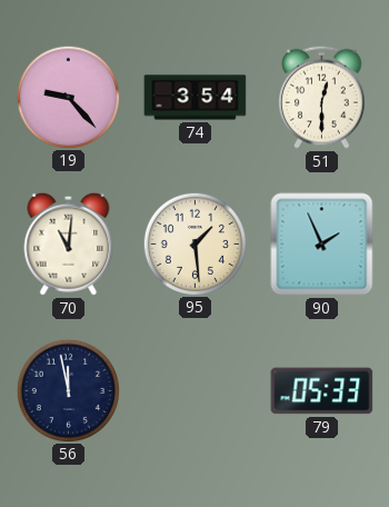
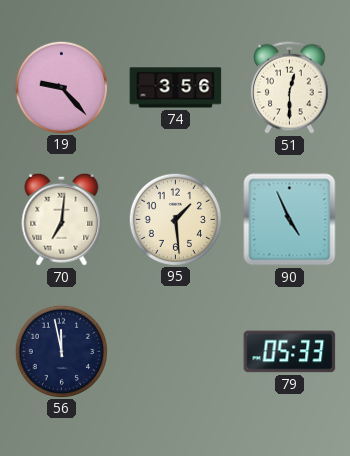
74: 3:54 -> 3:56 (176, 88)
70: 11:01 -> 7:01 (62, 219)
90: 1:56 -> 4:56 (290, 220)
